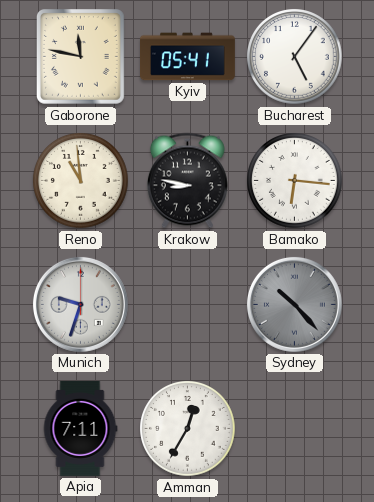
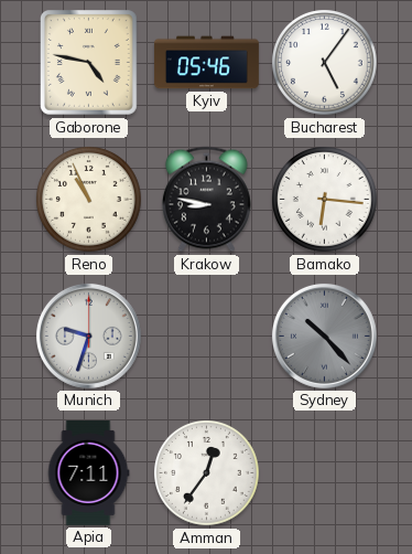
Gaborone: 11:47 -> 4:47 (89, 63)
Kyiv: 05:41 -> 05:46 (207, 63)
Reno: 10:59 -> 10:56 (89, 200)
Amman: 12:35 -> 12:36 (207, 473)
